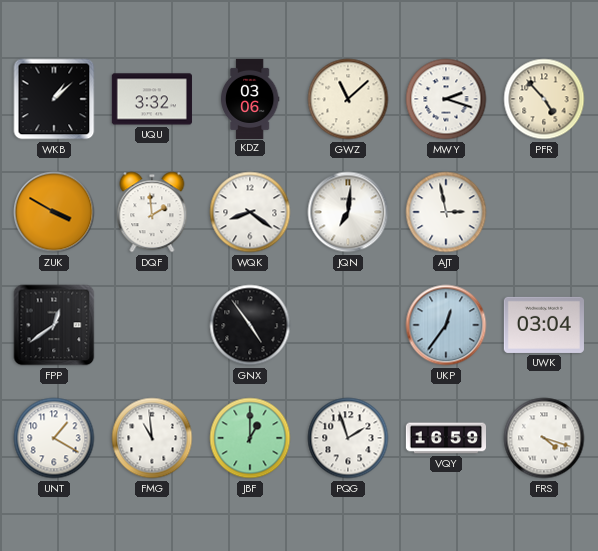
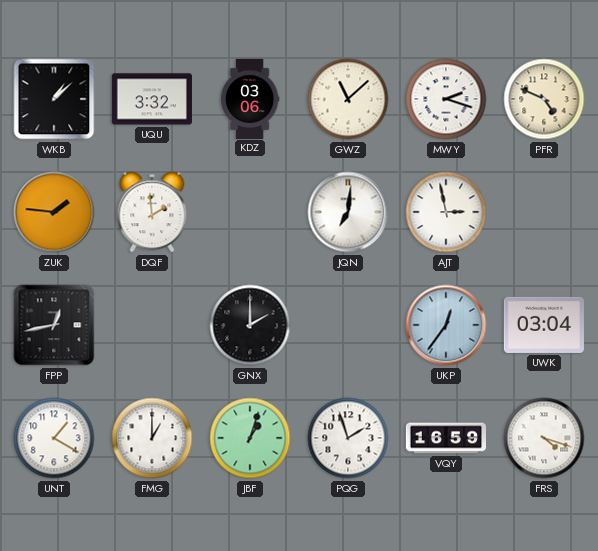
PFR: 4:53 -> 4:49 (544, 99)
ZUK: 3:50 -> 1:46 (54, 212)
WQK: 8:21 -> none (250, 212)
FPP: 12:39 -> 12:43 (54, 325)
GNX: 4:54 -> 2:00 (250, 325)
FMG: 10:59 -> 1:00 (152, 438)
JBF: 1:00 -> 1:03 (250, 438)
